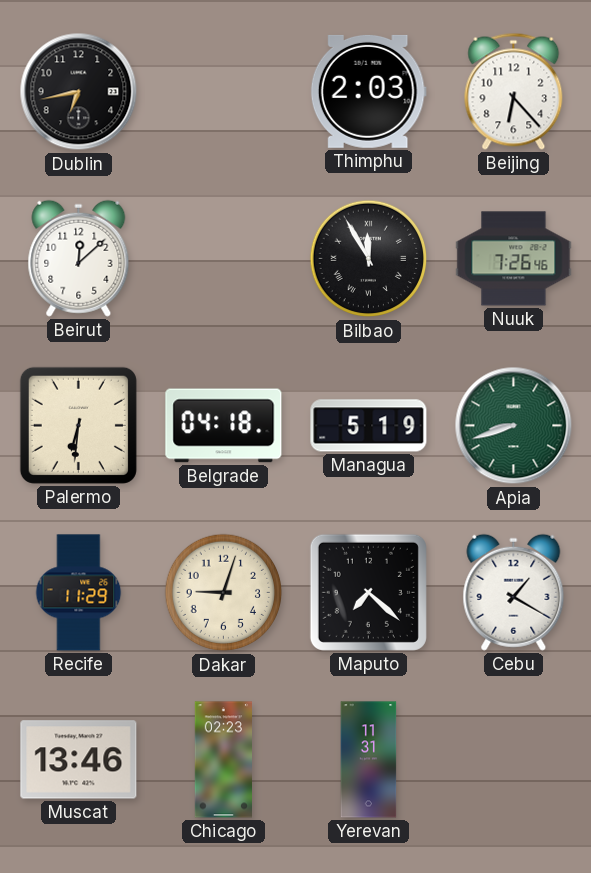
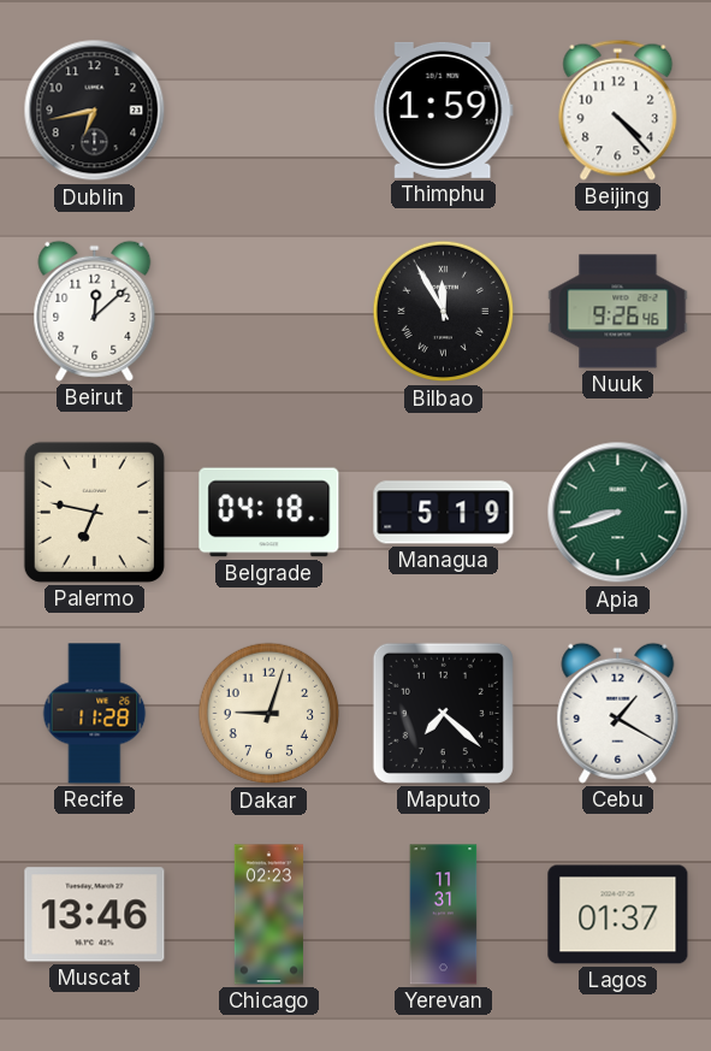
Thimphu: 2:03 -> 1:59 (443, 110)
Beijing: 6:23 -> 4:23 (618, 110)
Nuuk: 7:26 -> 9:26 (618, 312)
Palermo: 6:31 -> 6:47 (94, 512)
Recife: 11:29 -> 11:28 (95, 714)
Lagos: none -> 01:37 (618, 915)
